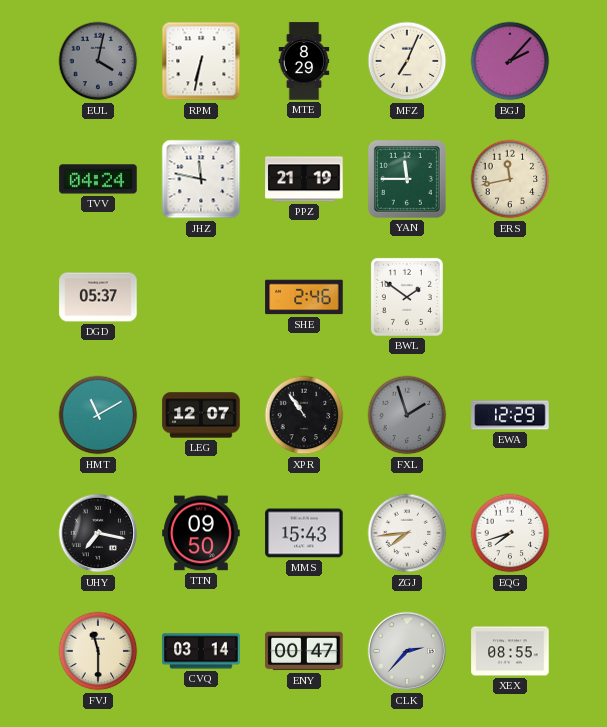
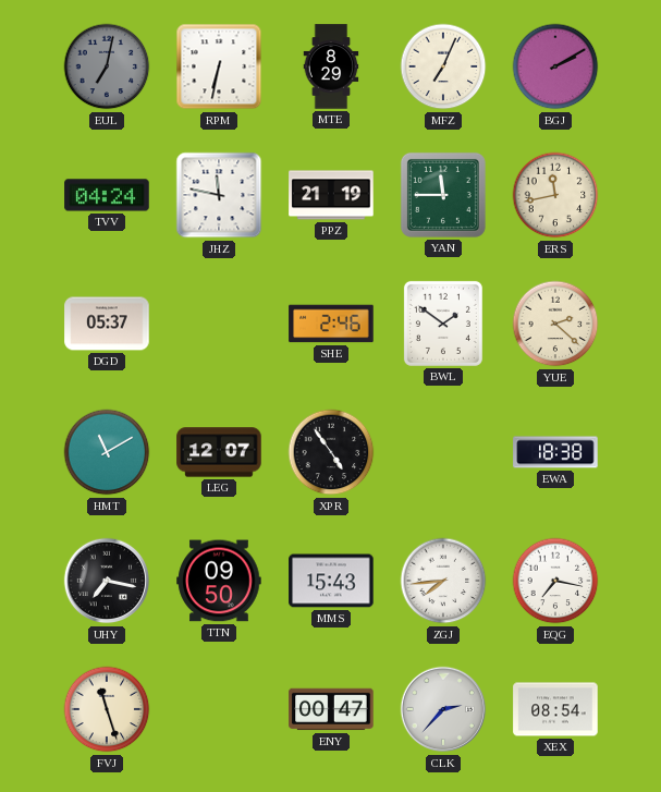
EUL: 4:02 -> 7:02 (107, 66)
BGJ: 2:07 -> 2:10 (555, 66)
YUE: none -> 2:22 (555, 324)
XPR: 10:54 -> 4:54 (331, 452)
FXL: 1:57 -> none (407, 415)
EWA: 12:29 -> 18:38 (555, 452)
EQG: 7:42 -> 7:17 (555, 581)
FVJ: 11:30 -> 11:27 (107, 709)
CVQ: 03:14 -> none (201, 651)
XEX: 08:55 -> 08:54 (555, 709)
